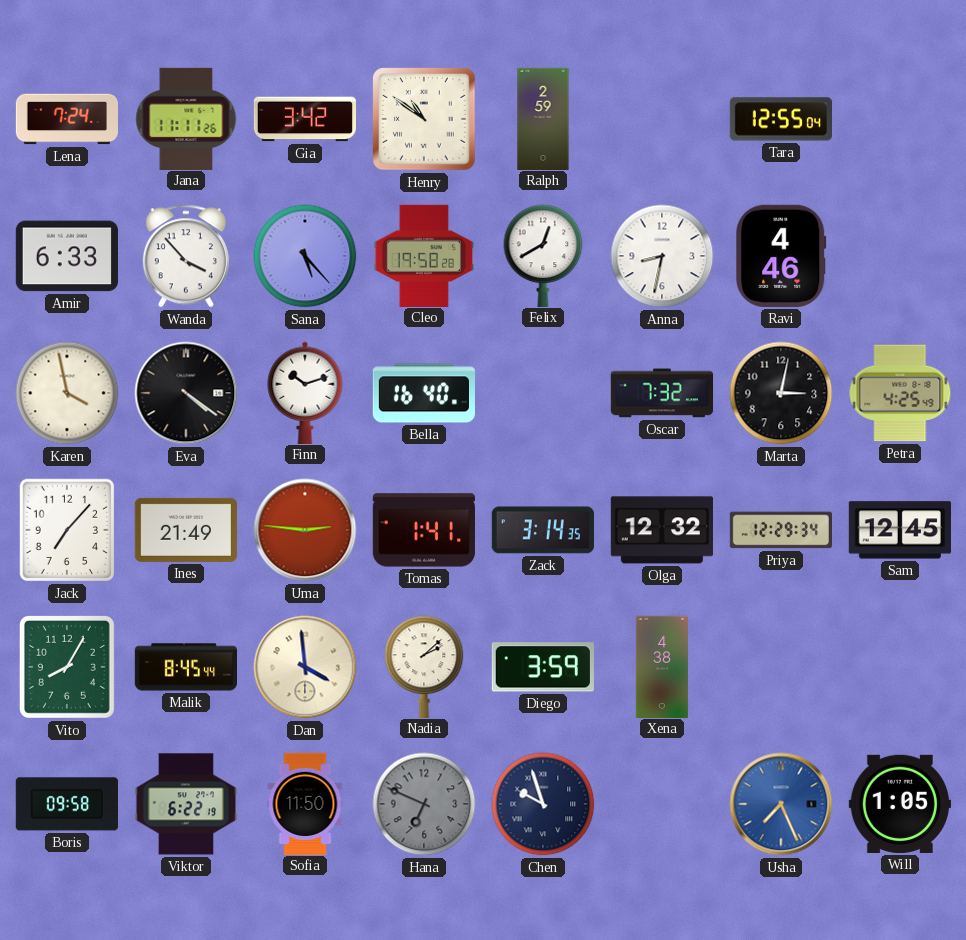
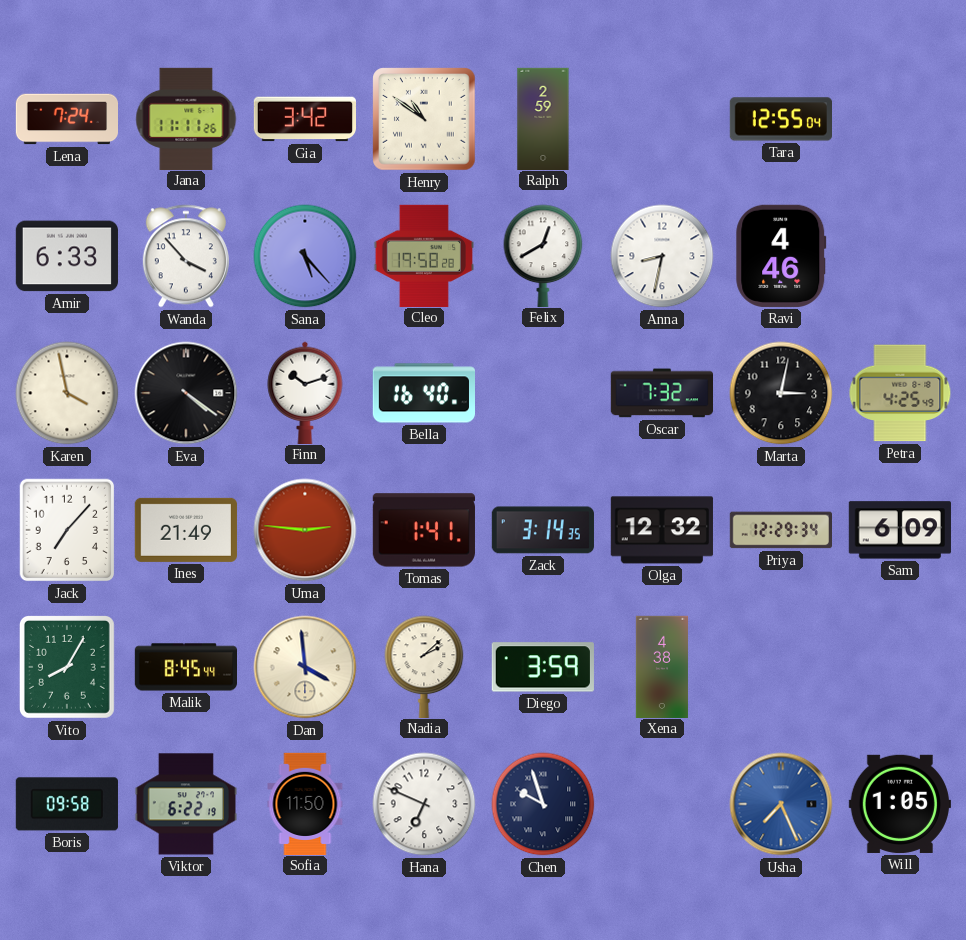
Sam: 12:45 -> 6:09 (900, 530)
Hana dial: grey -> white (424, 804)
